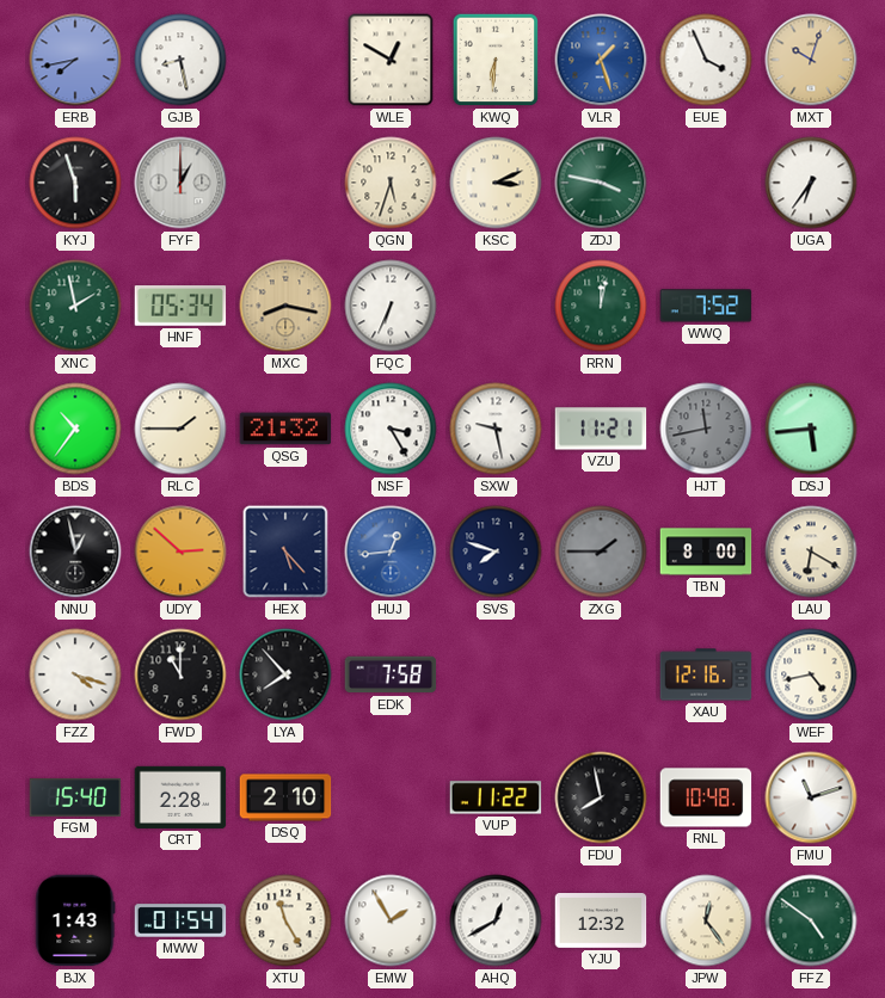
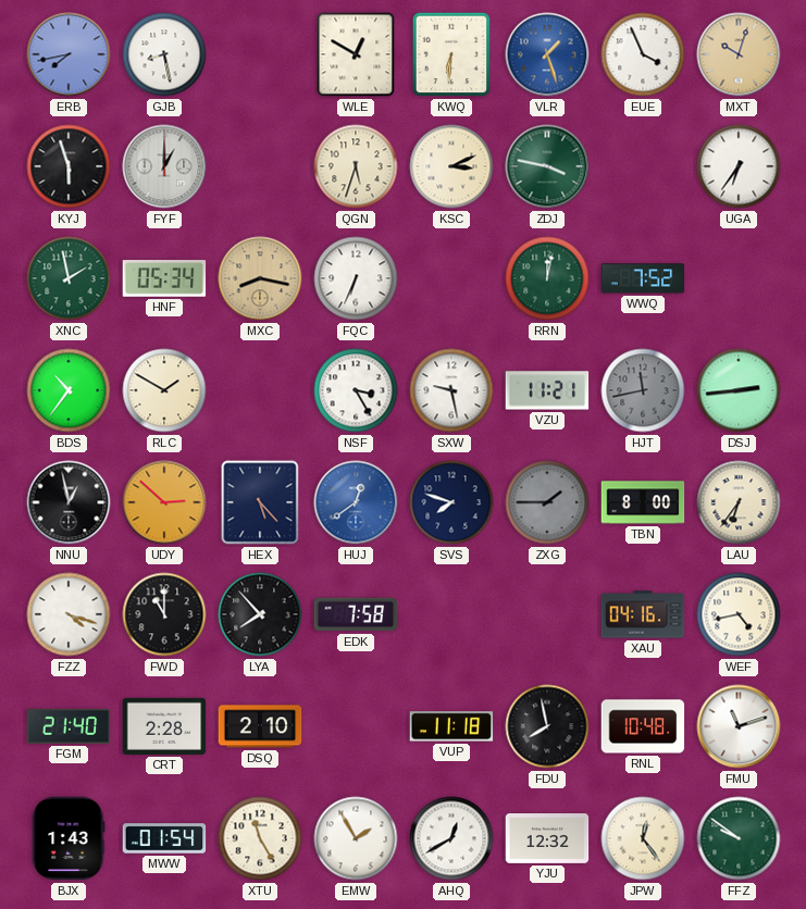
RLC: 1:45 -> 1:50 (164, 390)
QSG: 21:32 -> none (285, 429)
DSJ: 5:44 -> 2:44 (739, 390)
HUJ: 12:44 -> 12:39 (356, 502)
LAU: 6:20 -> 6:36 (739, 502)
XAU: 12:16 -> 04:16 (643, 614)
FGM: 15:40 -> 21:40 (69, 726)
VUP: 11:22 -> 11:18 (451, 726)
FFZ: 4:51 -> 9:51 (739, 838)
